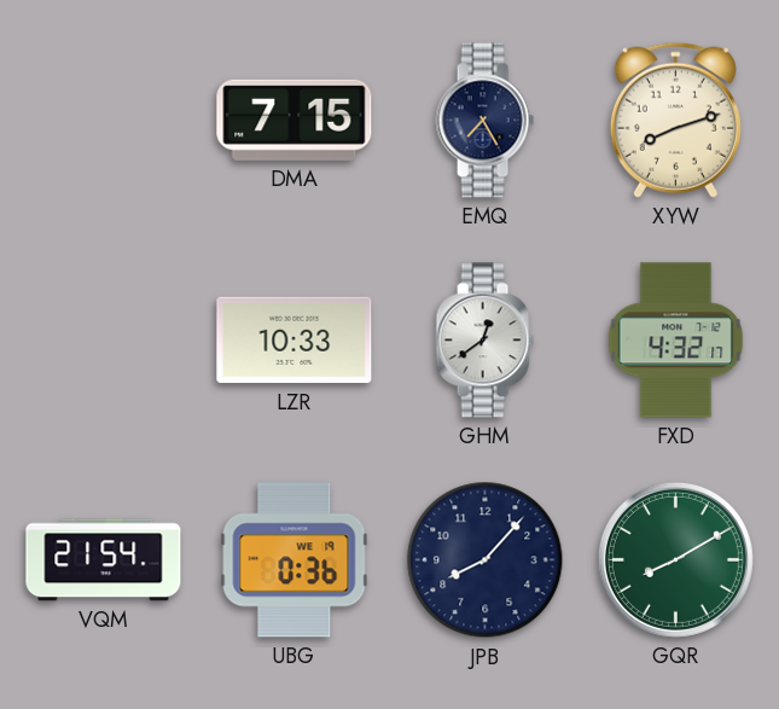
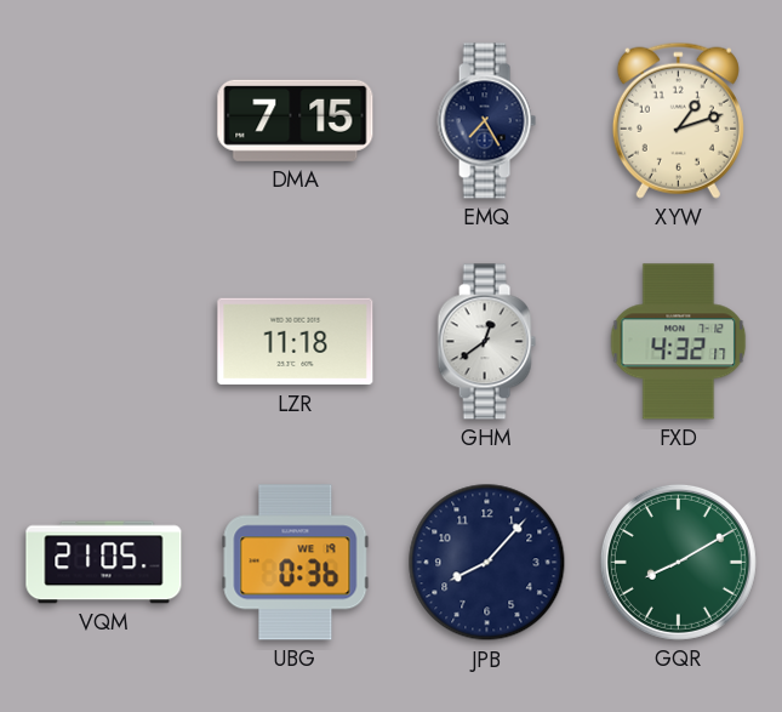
XYW: 8:12 -> 1:12 (678, 120)
LZR: 10:33 -> 11:18 (296, 342)
VQM: 21:54 -> 21:05 (104, 563)
